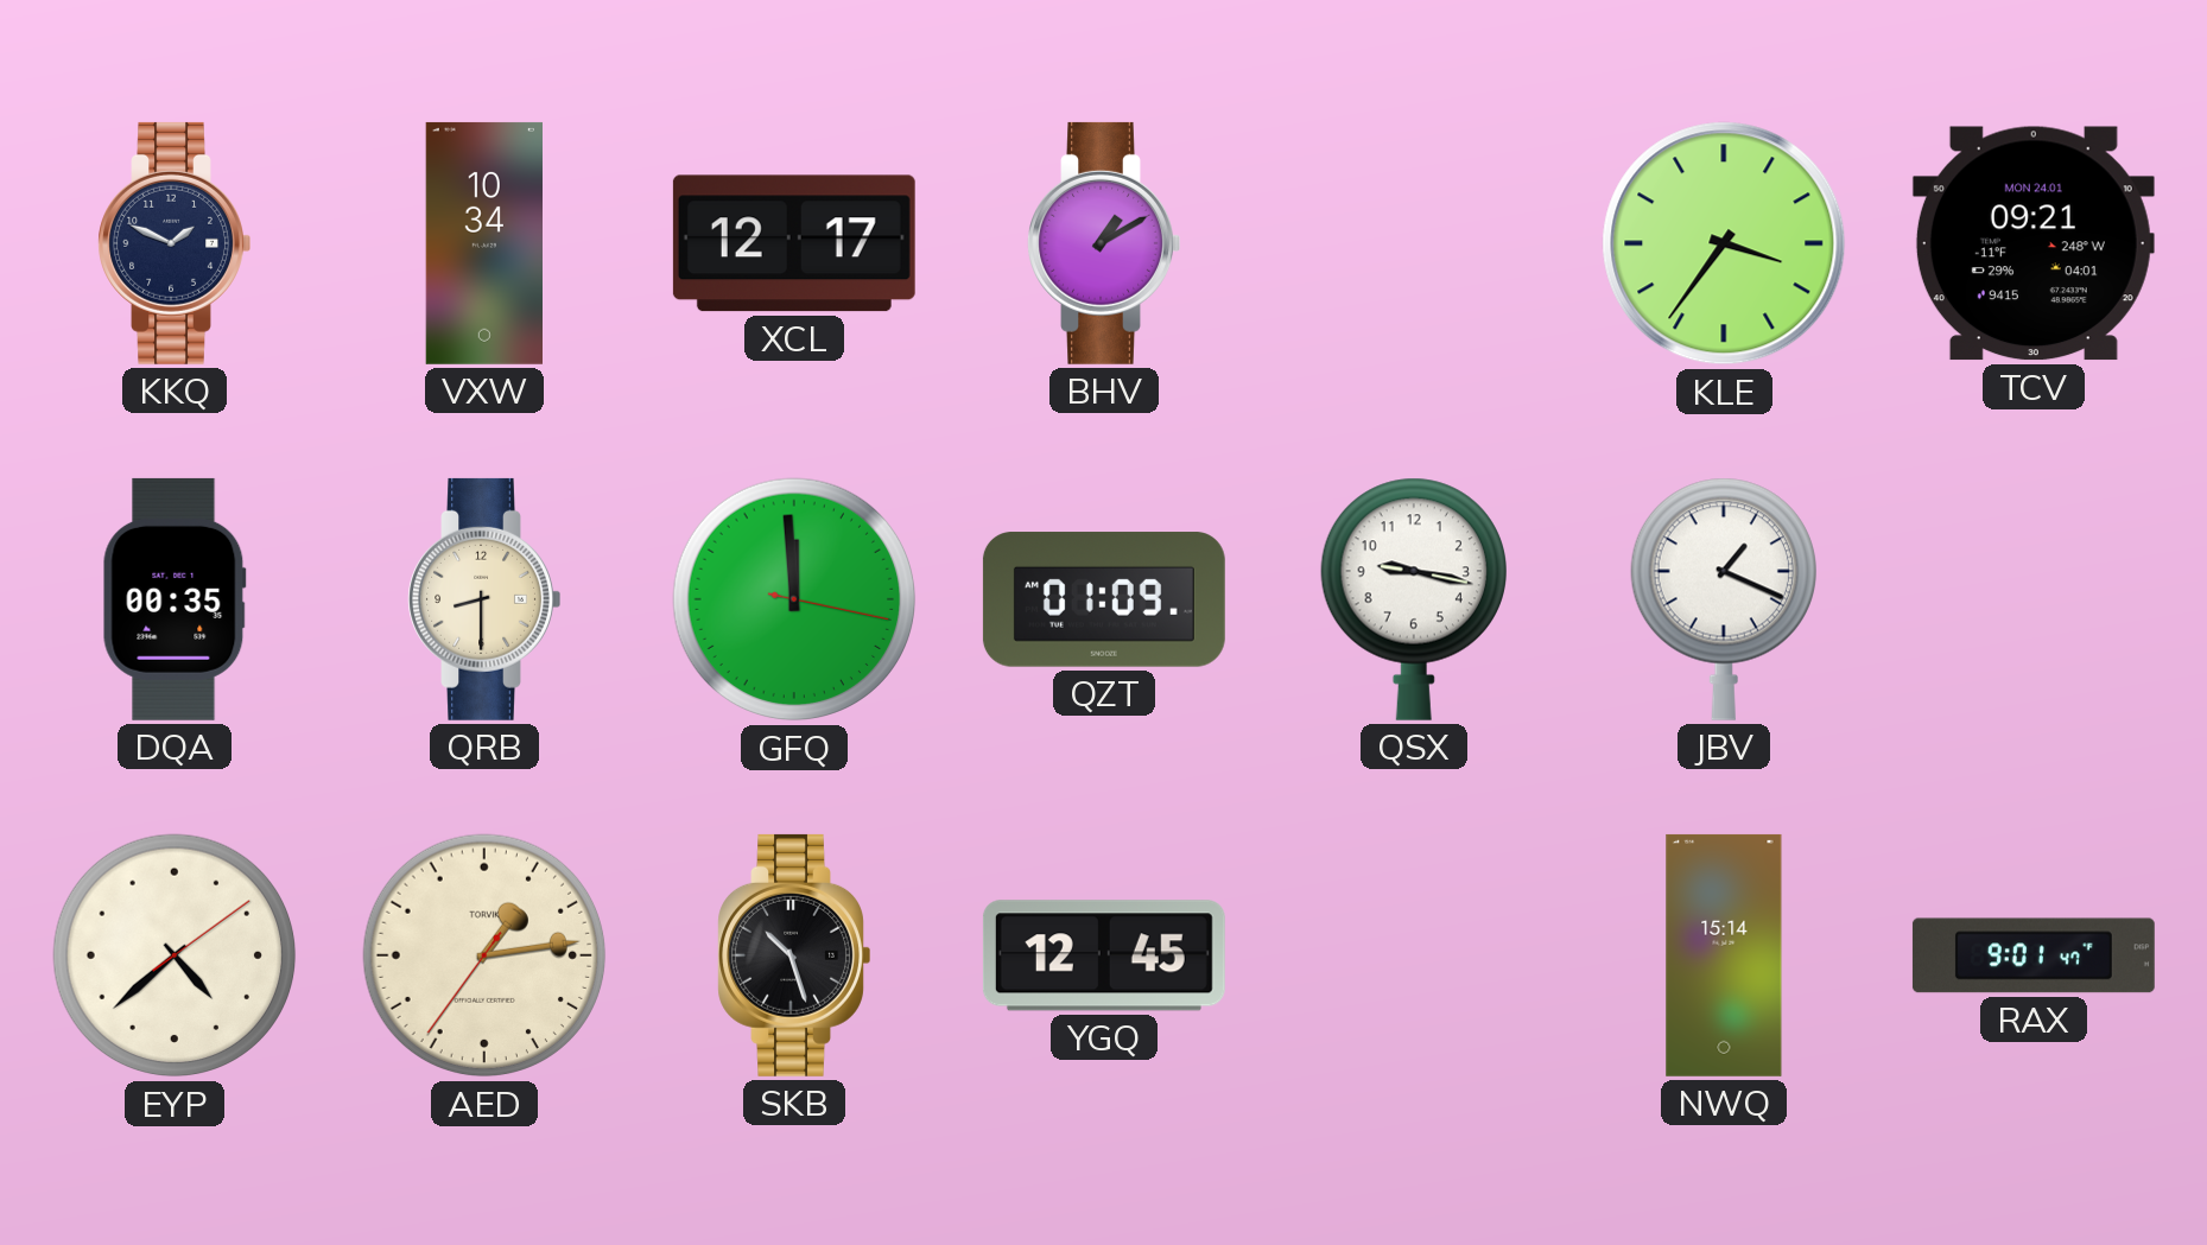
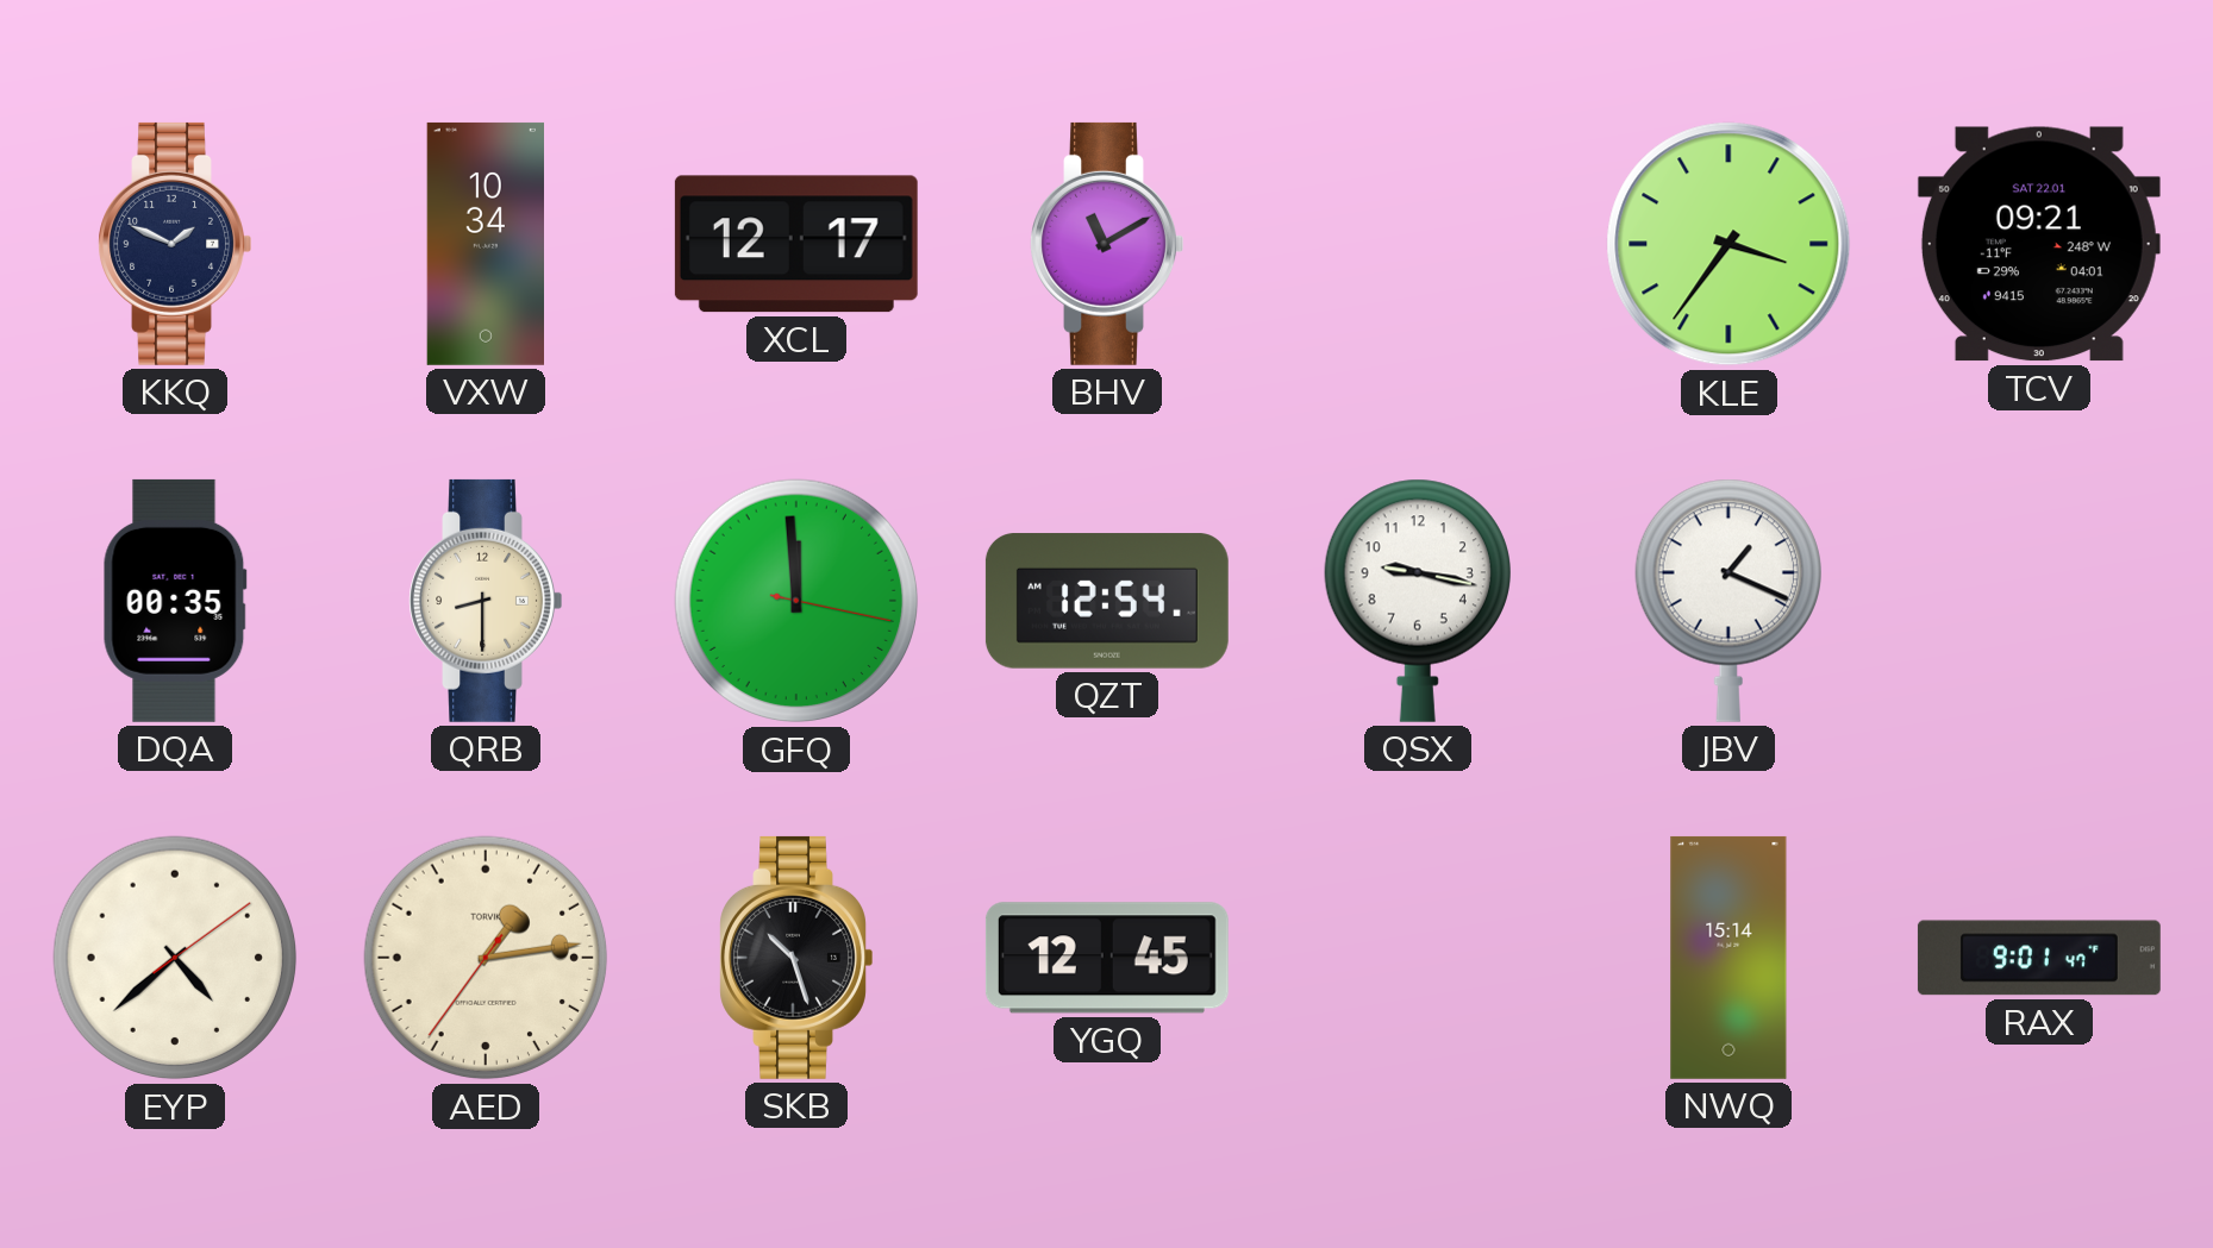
BHV: 1:10 -> 11:10 (1107, 244)
TCV date: MON 24.01 -> SAT 22.01 (2039, 244)
QZT: 01:09 -> 12:54 (1107, 601)
